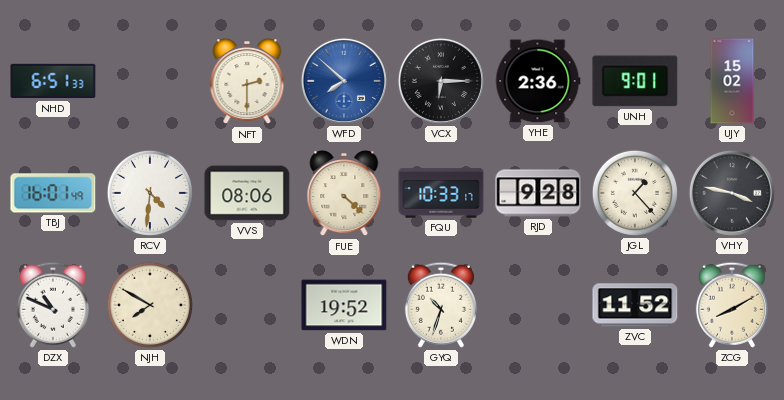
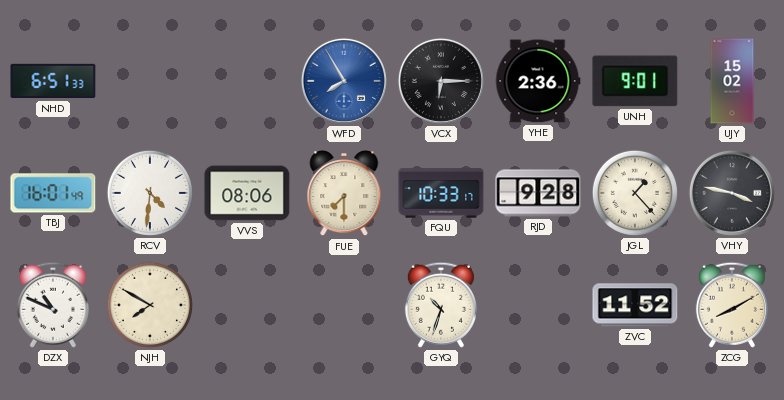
NFT: 2:30 -> none (247, 82)
WFD: 7:52 -> 7:55 (344, 81)
FUE: 4:22 -> 7:30 (344, 194)
WDN: 19:52 -> none (344, 305)
